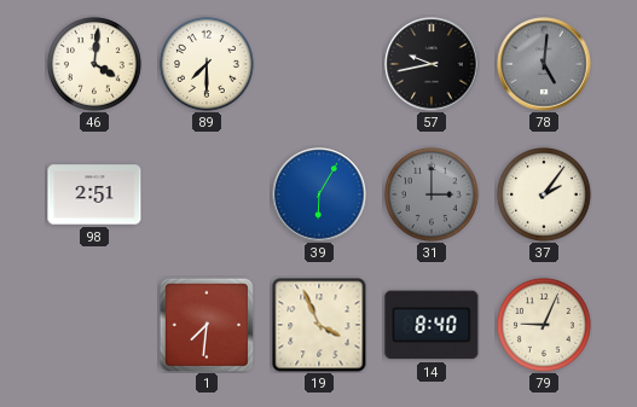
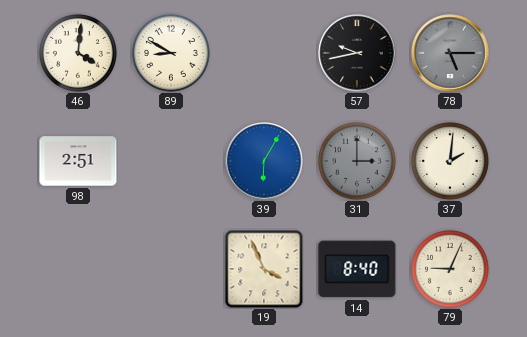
89: 7:30 -> 8:50 (171, 53)
78: 5:01 -> 5:15 (450, 53)
37: 2:06 -> 2:01 (450, 161)
1: 7:31 -> none (207, 325)
